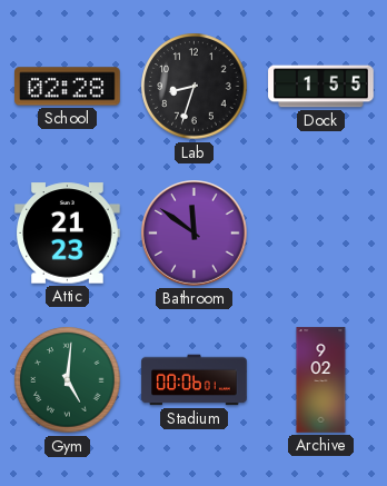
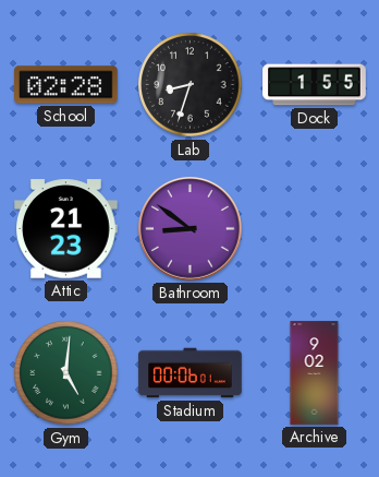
Bathroom: 11:51 -> 8:51 (191, 229)
